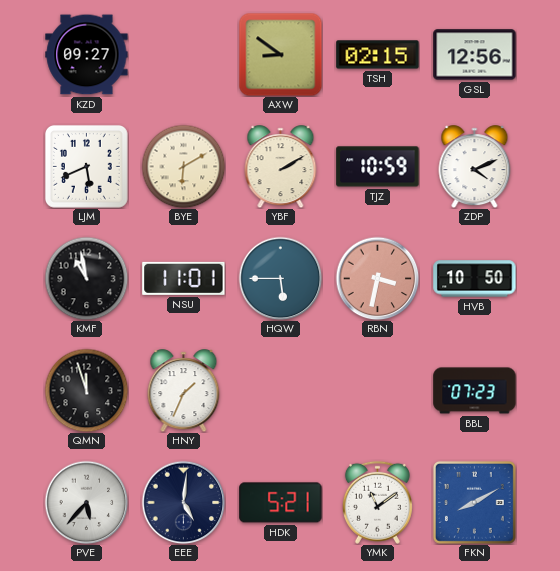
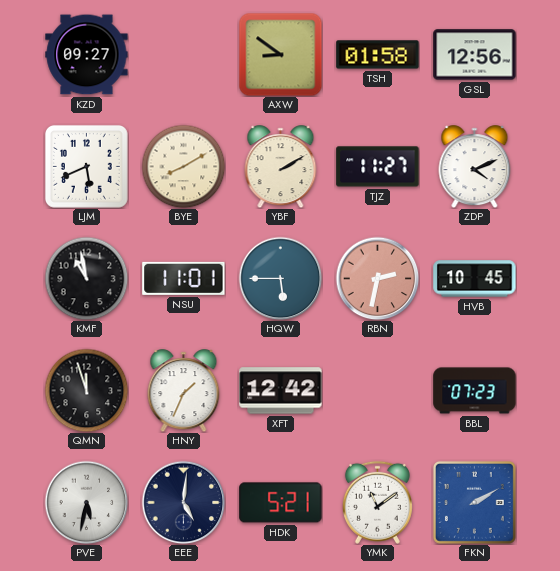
TSH: 02:15 -> 01:58 (378, 55)
BYE: 6:10 -> 8:10 (183, 166)
TJZ: 10:59 -> 11:27 (378, 167)
RBN: 3:32 -> 2:32 (377, 278)
HVB: 10:50 -> 10:45 (475, 279)
XFT: none -> 12:42 (281, 391)
PVE: 5:37 -> 5:32 (86, 502)
FKN: 8:10 -> 2:10 (474, 502)
